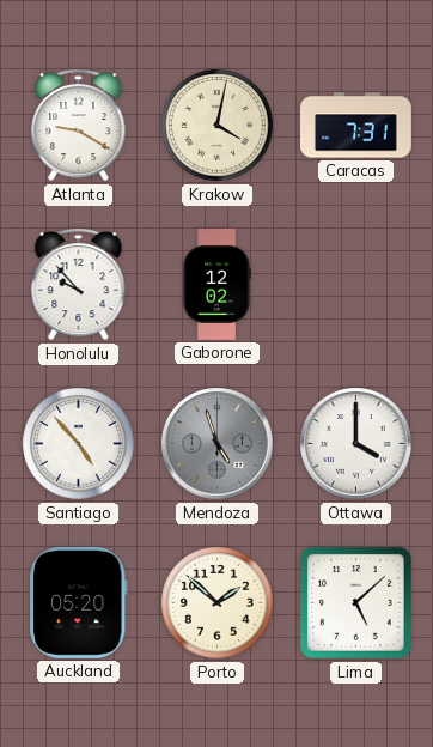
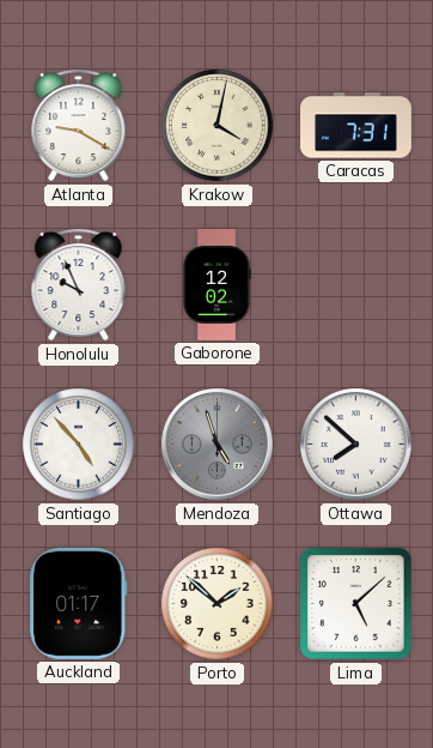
Honolulu: 9:53 -> 9:56 (79, 284)
Ottawa: 4:00 -> 7:52 (356, 445)
Auckland: 05:20 -> 01:17 (79, 603)
